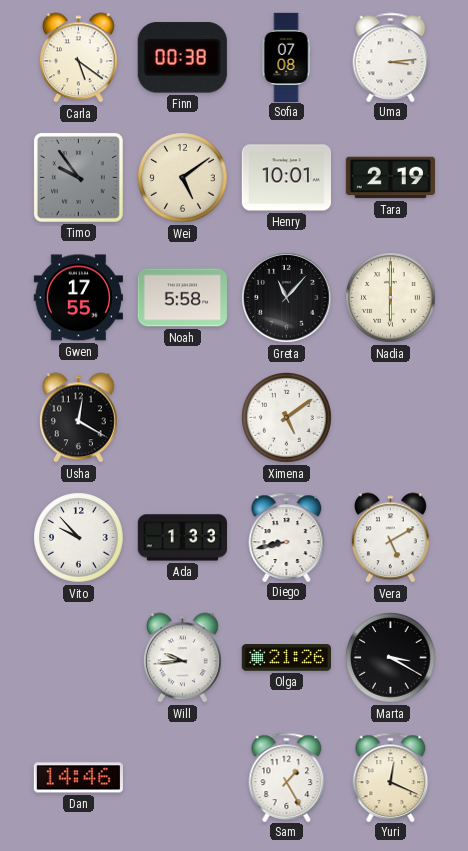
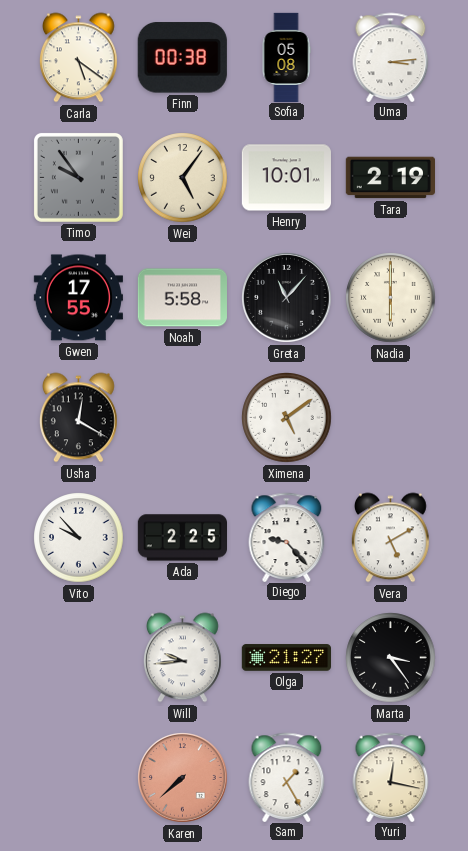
Sofia: 07:08 -> 05:08 (286, 57)
Wei: 5:09 -> 5:06 (183, 178)
Ada: 1:33 -> 2:25 (182, 538)
Diego: 8:43 -> 9:23 (287, 537)
Olga: 21:26 -> 21:27 (286, 658)
Marta: 3:20 -> 3:24 (391, 658)
Dan: 14:46 -> none (78, 778)
Karen: none -> 7:38 (183, 778)
Yuri: 12:19 -> 12:17 (391, 777)
